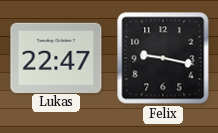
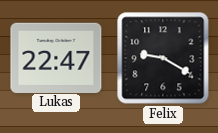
Felix: 9:17 -> 9:20 (163, 58)
